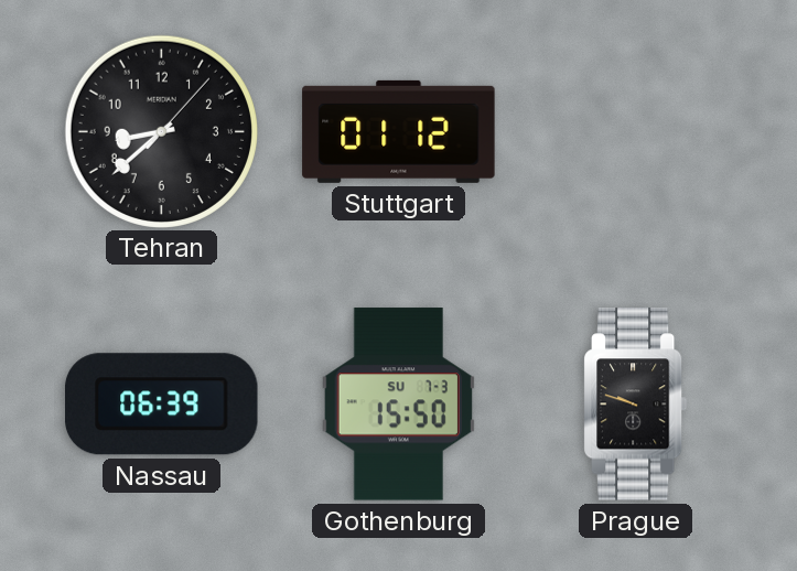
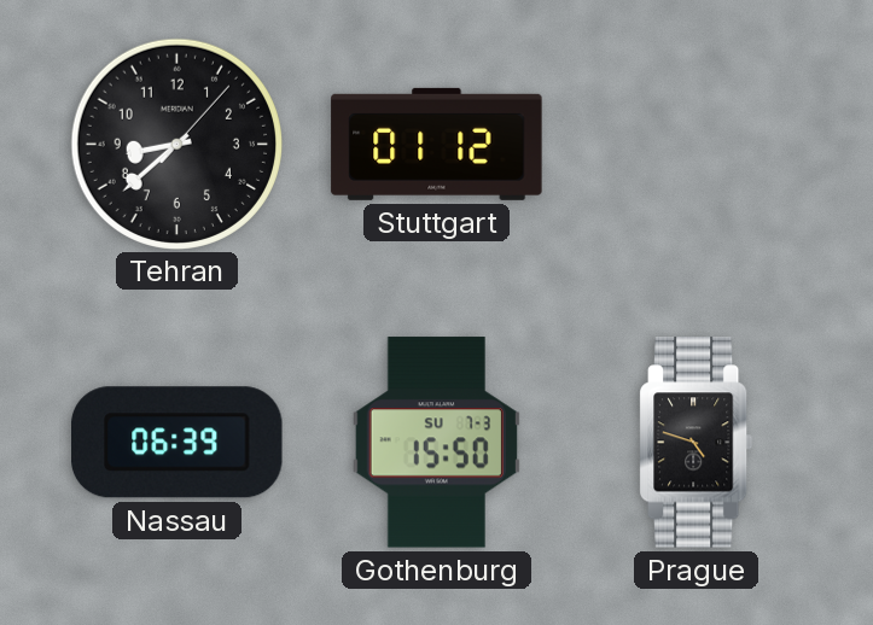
Prague: 9:48 -> 4:48 (696, 443)
